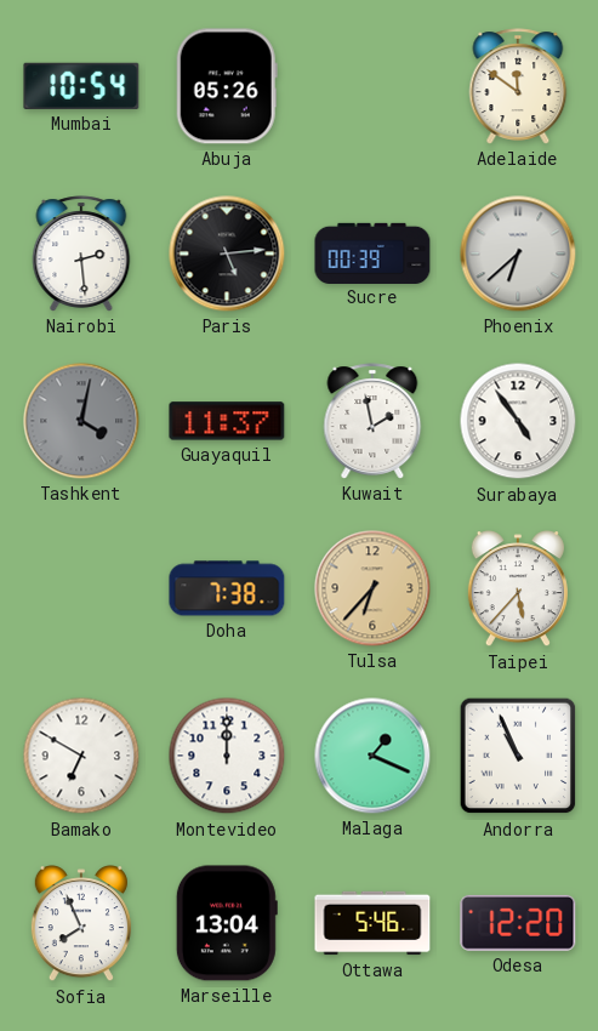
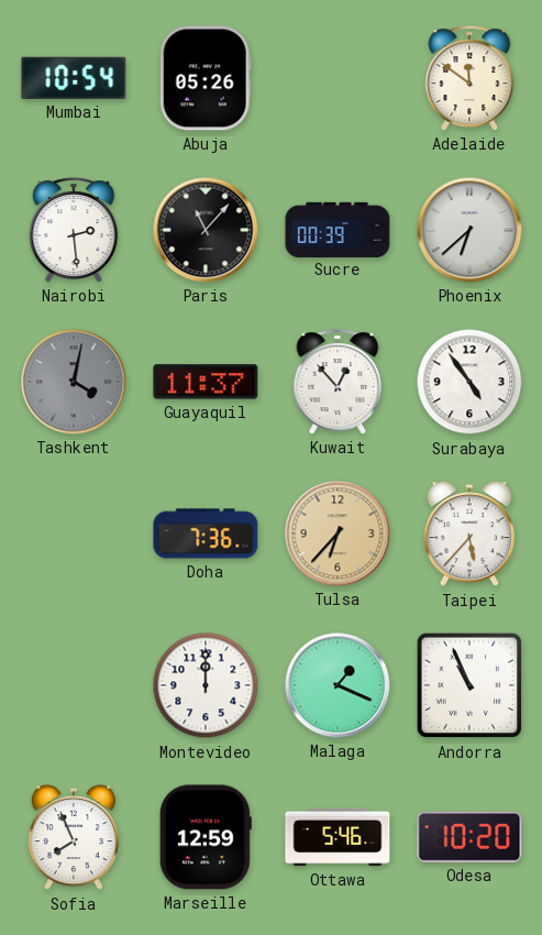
Paris: 5:14 -> 11:07 (206, 230)
Kuwait: 1:58 -> 12:53 (338, 382)
Doha: 7:38 -> 7:36 (206, 533)
Bamako: 6:50 -> none (81, 756)
Marseille: 13:04 -> 12:59 (206, 837)
Odesa: 12:20 -> 10:20 (469, 837)
